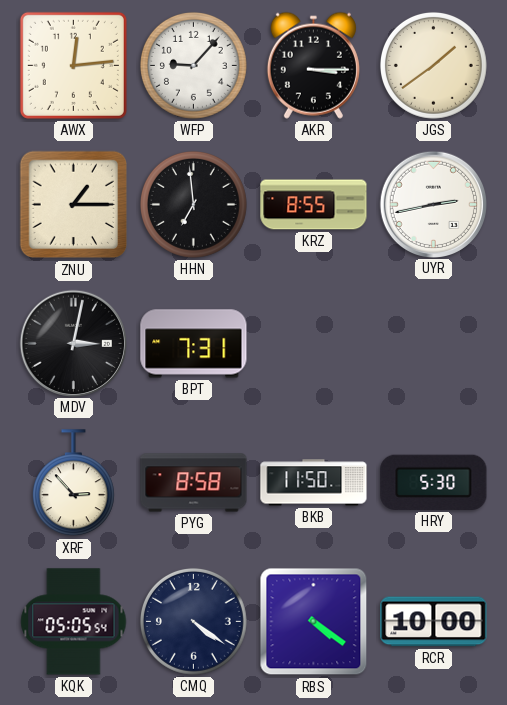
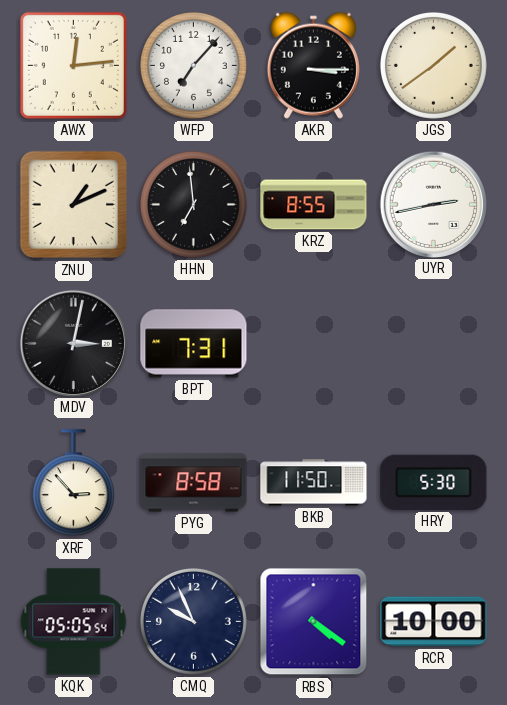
WFP: 9:07 -> 7:07 (193, 65)
ZNU: 1:15 -> 1:11 (74, 205)
CMQ: 4:21 -> 9:56 (193, 621)
